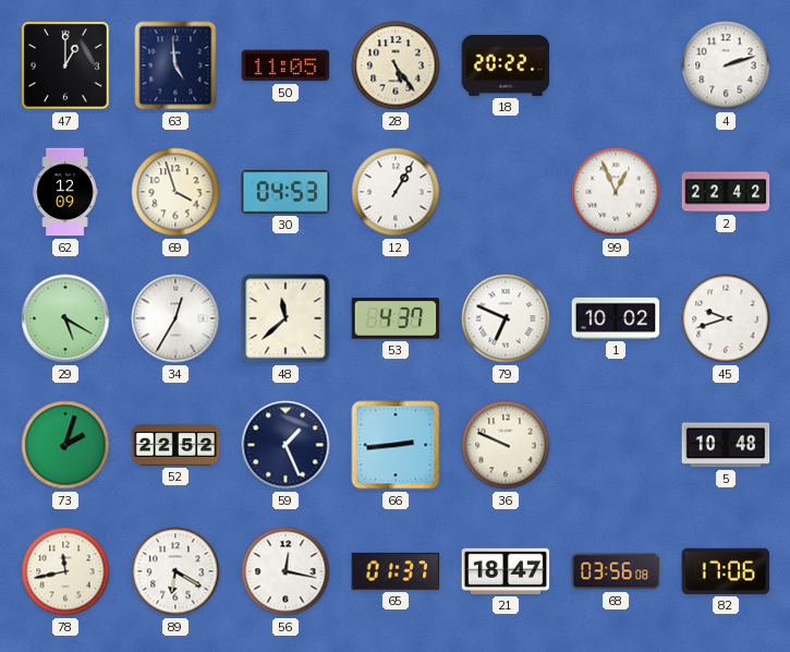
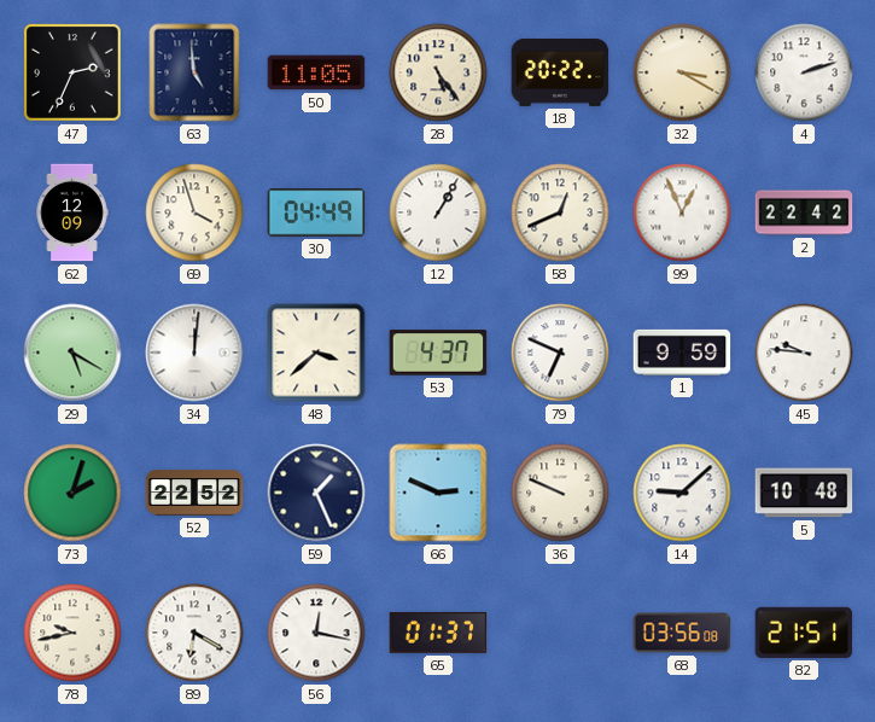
47: 1:00 -> 2:34 (74, 74)
32: none -> 3:20 (682, 72)
30: 04:53 -> 04:49 (316, 212)
58: none -> 12:41 (560, 212)
34: 12:35 -> 12:01 (194, 353)
48: 11:38 -> 3:38 (316, 353)
1: 10:02 -> 9:59 (682, 353)
45: 9:42 -> 9:46 (804, 353)
66: 2:44 -> 2:49 (438, 493)
14: none -> 9:08 (682, 493)
78: 11:43 -> 9:43 (72, 633)
21: 18:47 -> none (506, 571)
82: 17:06 -> 21:51 (804, 633)
